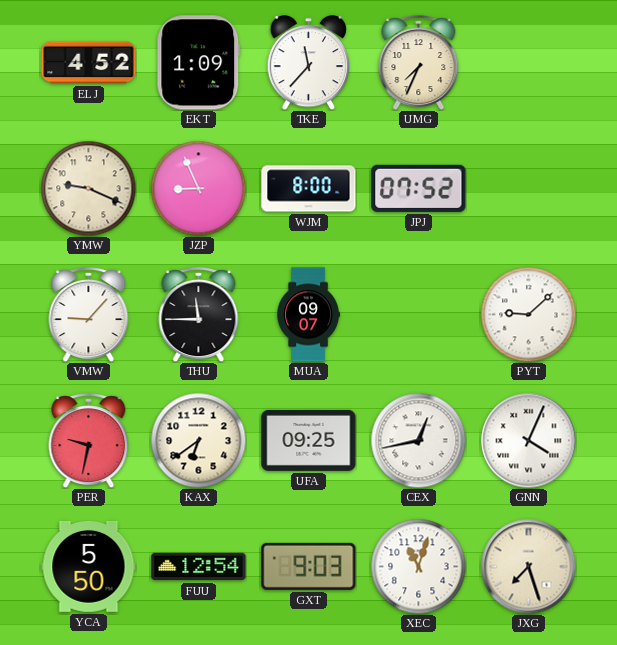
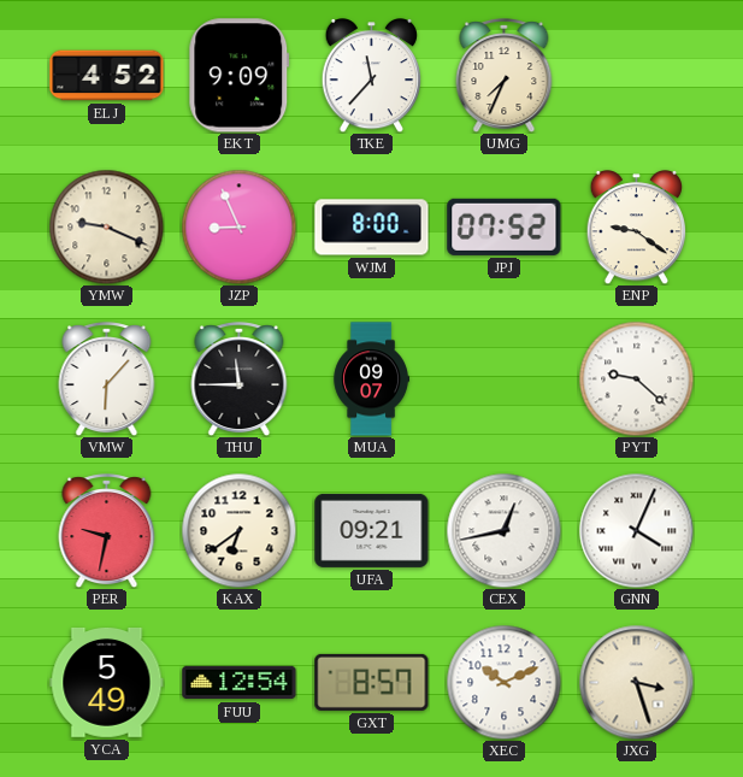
EKT: 1:09 -> 9:09 (240, 76)
ENP: none -> 9:21 (637, 228)
VMW: 9:07 -> 6:07 (107, 379)
PYT: 9:08 -> 9:22 (636, 378)
UFA: 09:25 -> 09:21 (372, 530)
YCA: 5:50 -> 5:49 (107, 682)
GXT: 9:03 -> 8:57 (372, 682)
XEC: 11:03 -> 10:11 (503, 682)
JXG: 7:27 -> 3:27 (636, 682)
